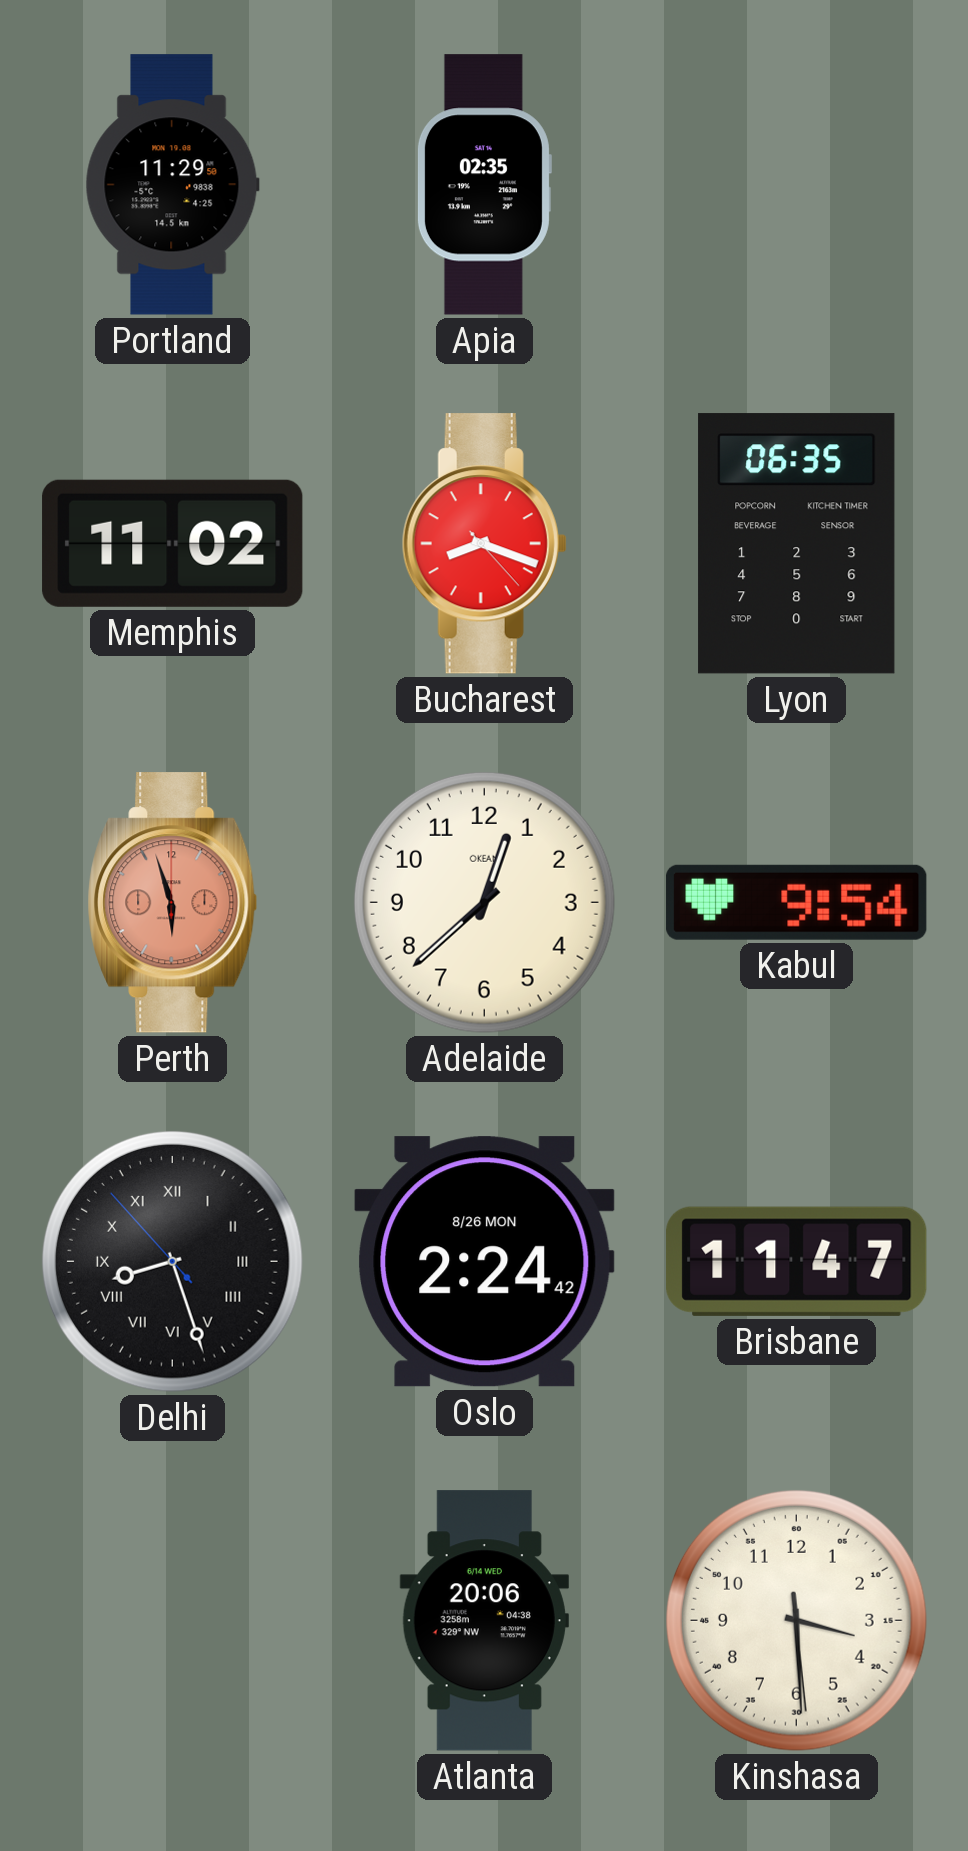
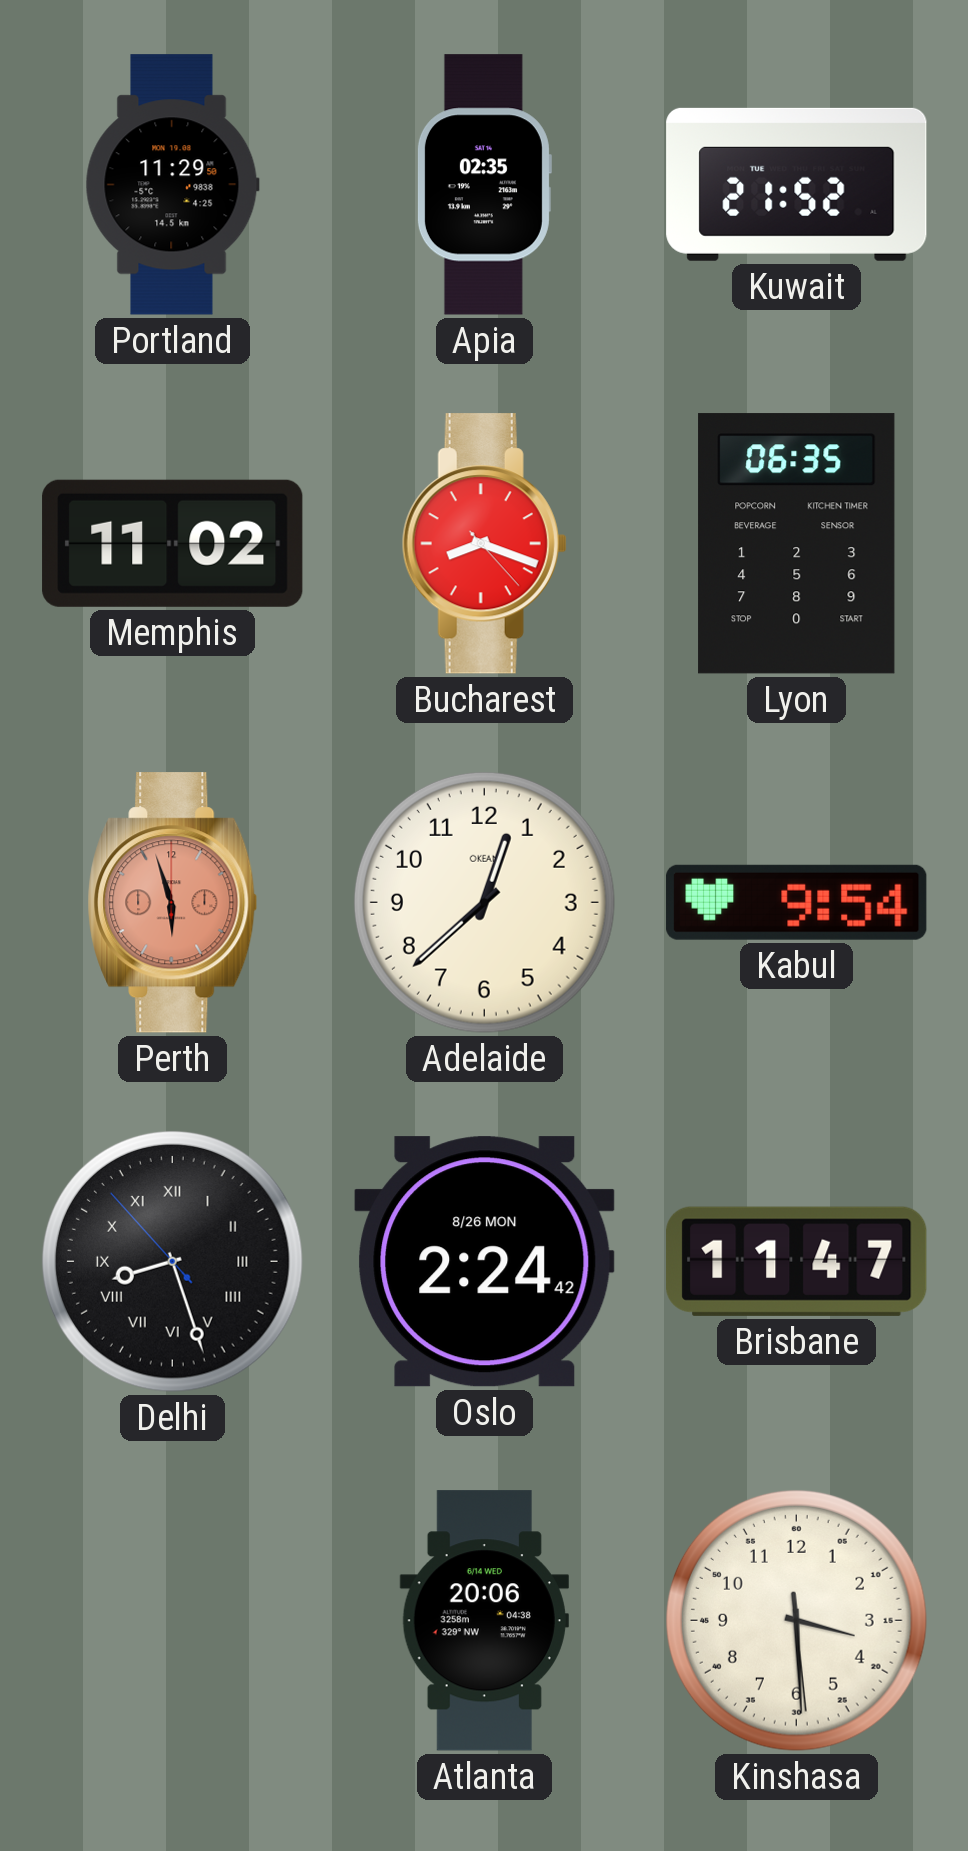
Kuwait: none -> 21:52 (797, 184)
